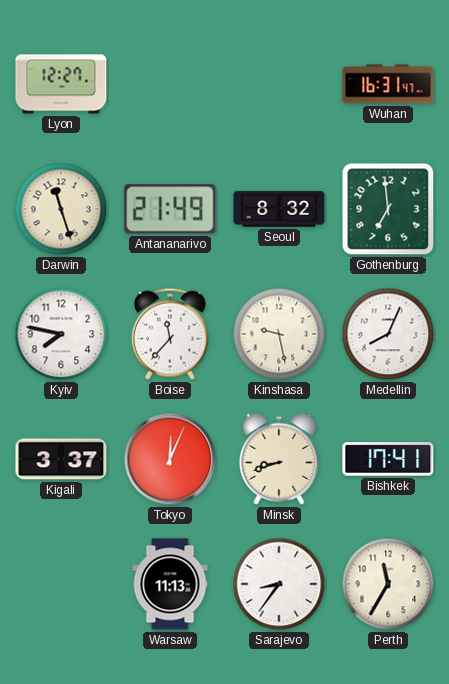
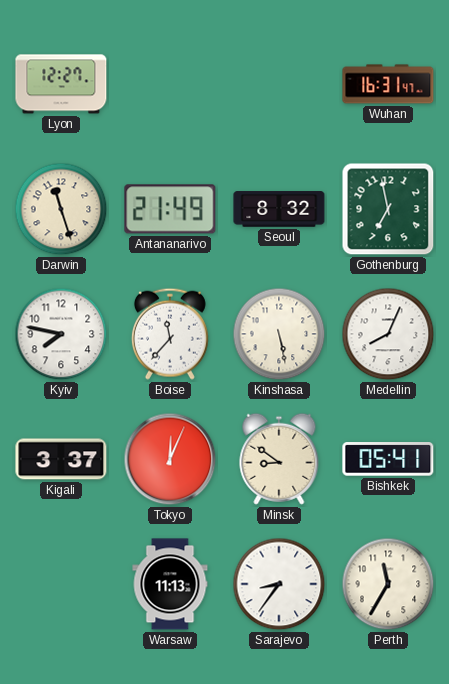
Gothenburg: 6:59 -> 6:58 (388, 209)
Kinshasa: 9:28 -> 5:28 (279, 334)
Minsk: 8:42 -> 8:51 (279, 459)
Bishkek: 17:41 -> 05:41 (388, 459)
